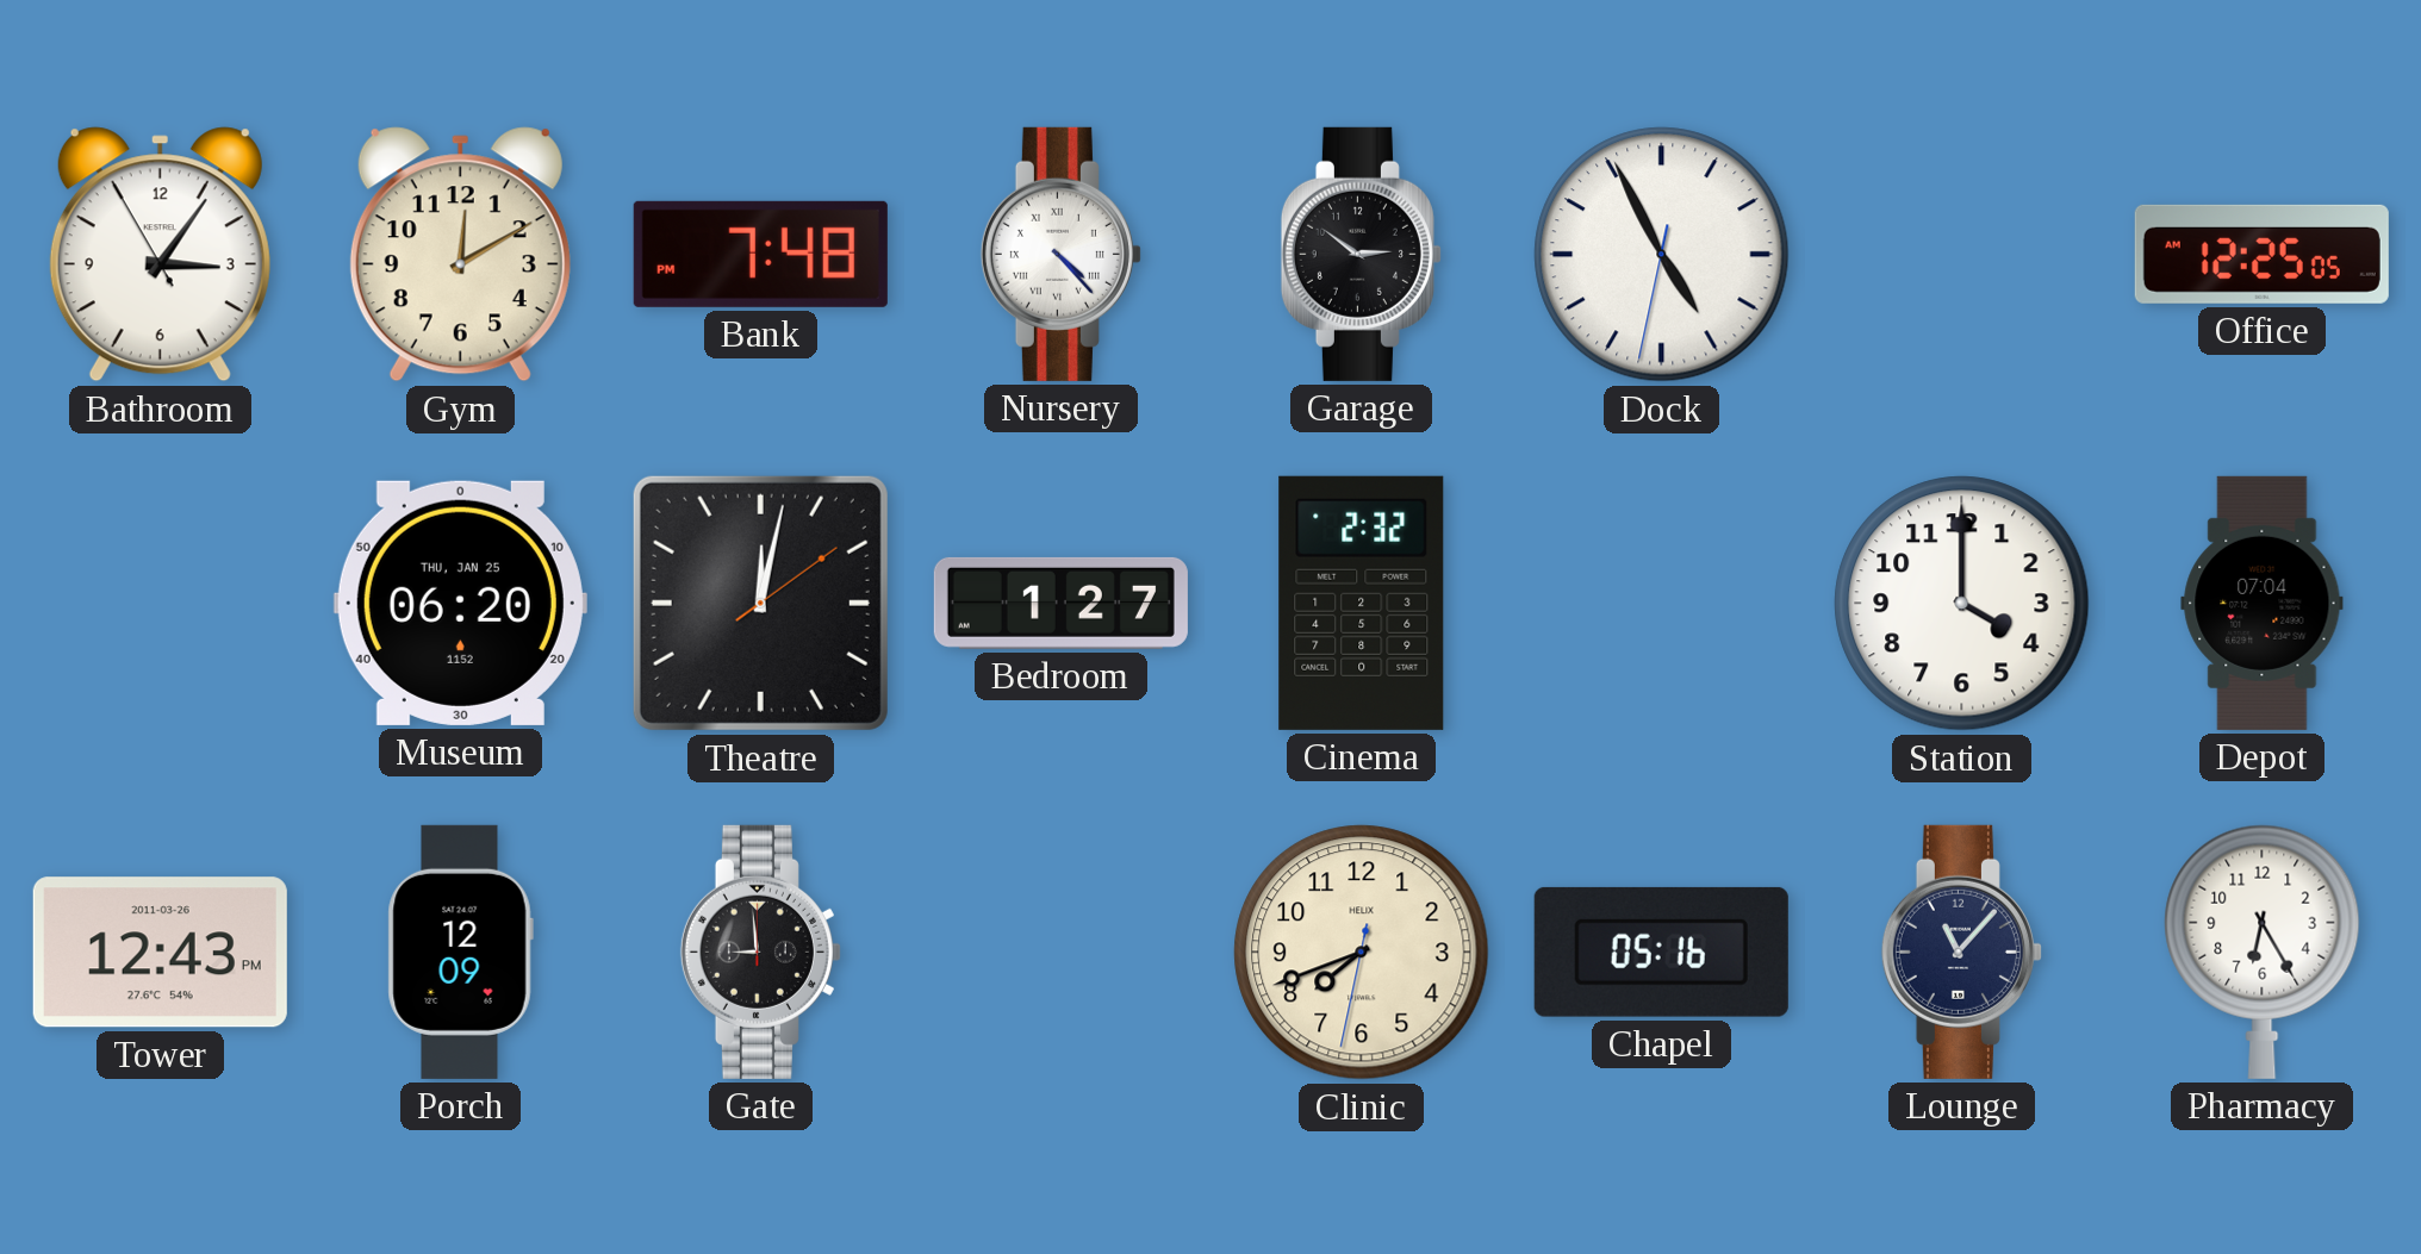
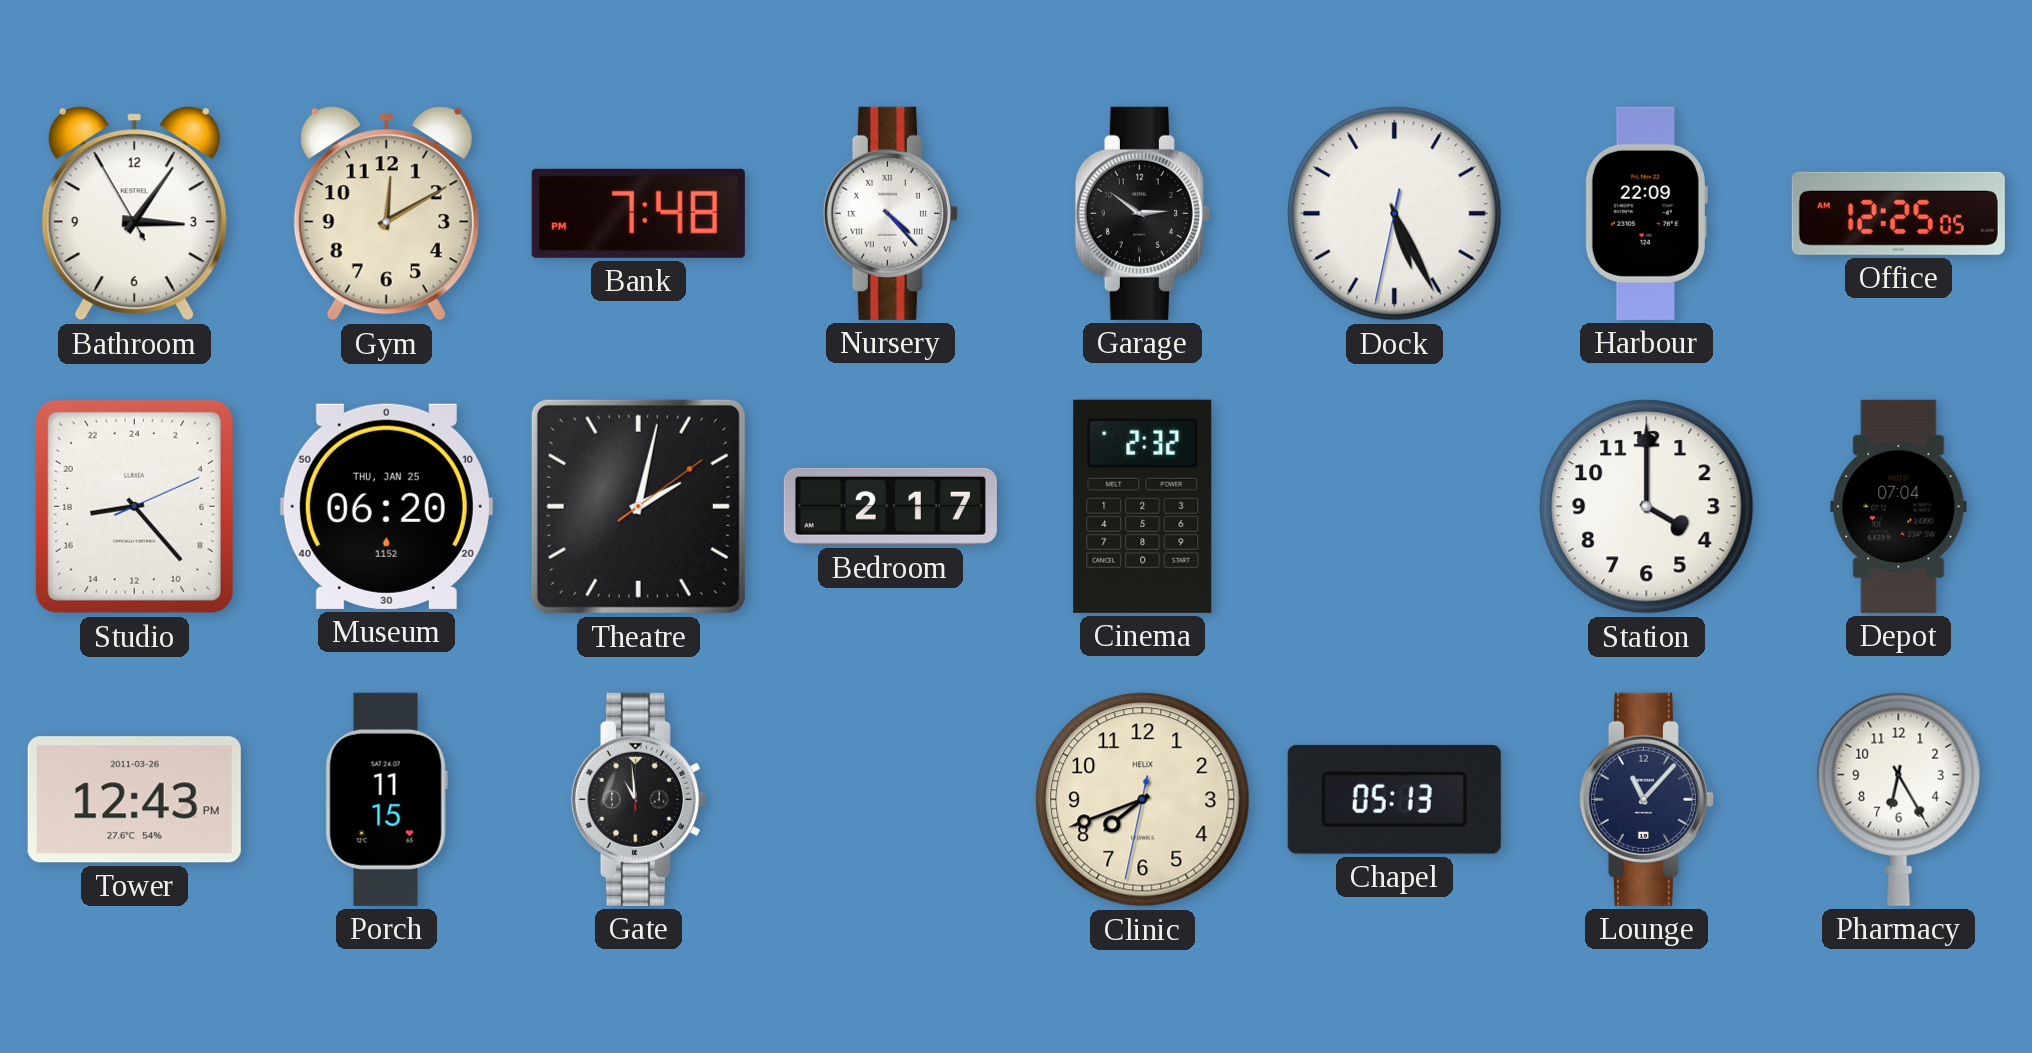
Dock: 4:55 -> 5:25 (1395, 214)
Harbour: none -> 22:09 (1646, 213)
Studio: none -> 17:23 (134, 506)
Theatre: 12:02 -> 2:02 (638, 506)
Bedroom: 1:27 -> 2:17 (890, 506)
Porch: 12:09 -> 11:15 (386, 799)
Gate: 8:59 -> 10:59 (638, 799)
Chapel: 05:16 -> 05:13 (1394, 799)
